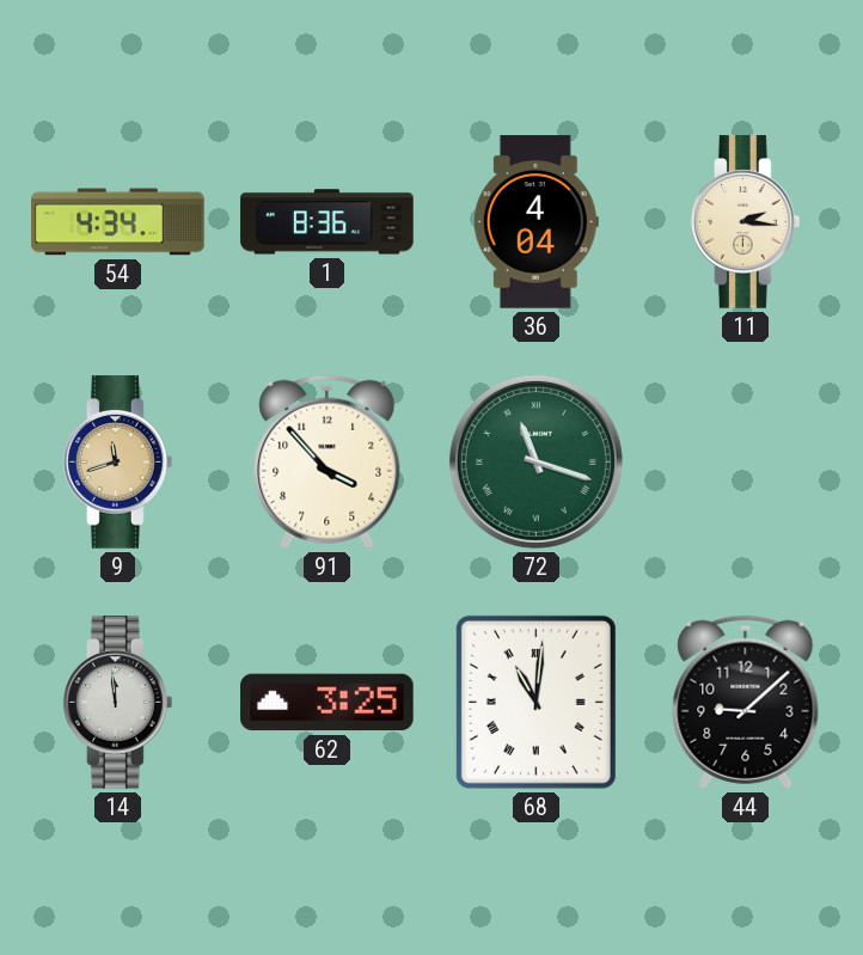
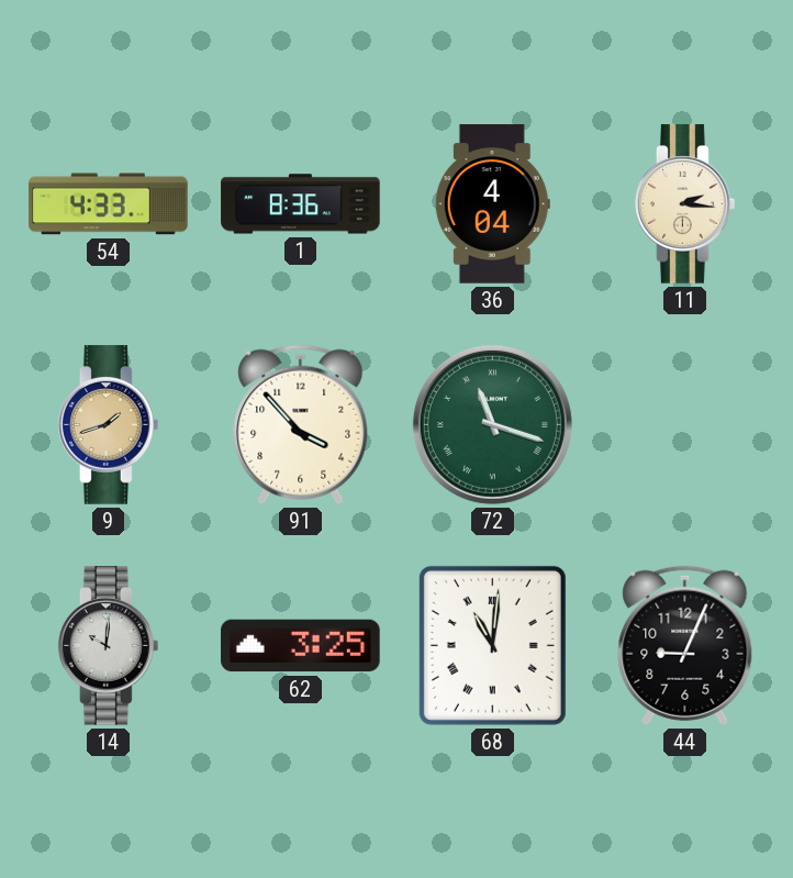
54: 4:34 -> 4:33 (109, 204)
9: 11:42 -> 1:42 (109, 425)
14: 11:59 -> 10:01 (109, 646)
44: 9:08 -> 9:04 (685, 645)
